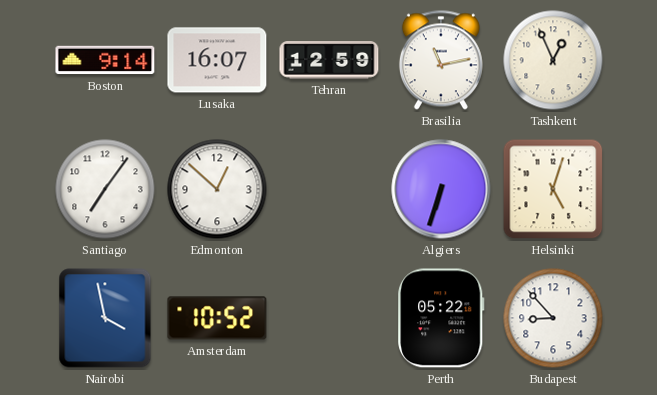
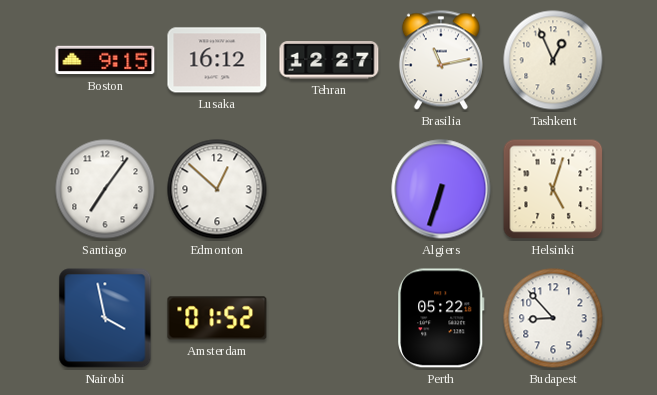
Boston: 9:14 -> 9:15 (105, 60)
Lusaka: 16:07 -> 16:12 (217, 60)
Tehran: 12:59 -> 12:27 (329, 60)
Amsterdam: 10:52 -> 01:52 (217, 318)
